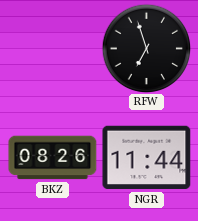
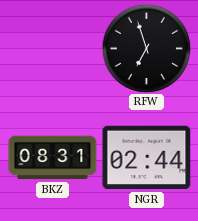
BKZ: 08:26 -> 08:31 (53, 158)
NGR: 11:44 -> 02:44 (147, 158)
